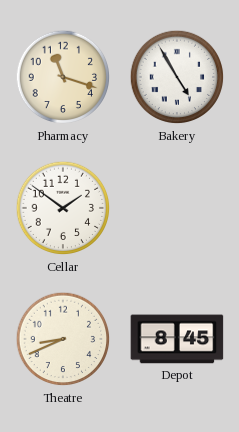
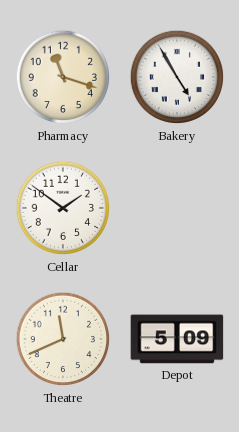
Theatre: 8:41 -> 11:41 (63, 339)
Depot: 8:45 -> 5:09 (177, 339)
